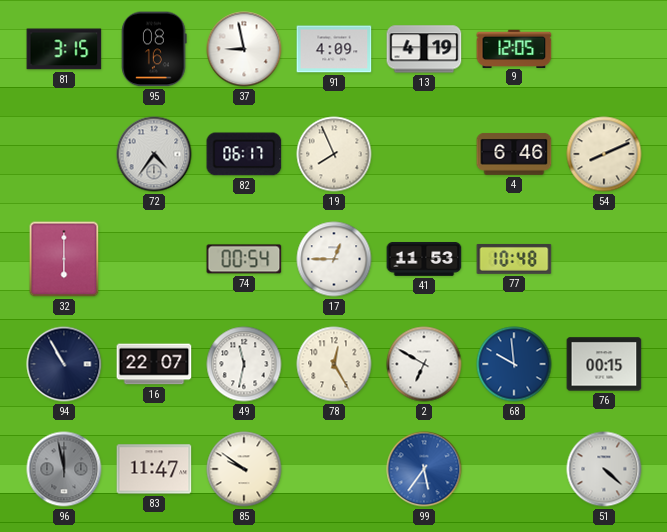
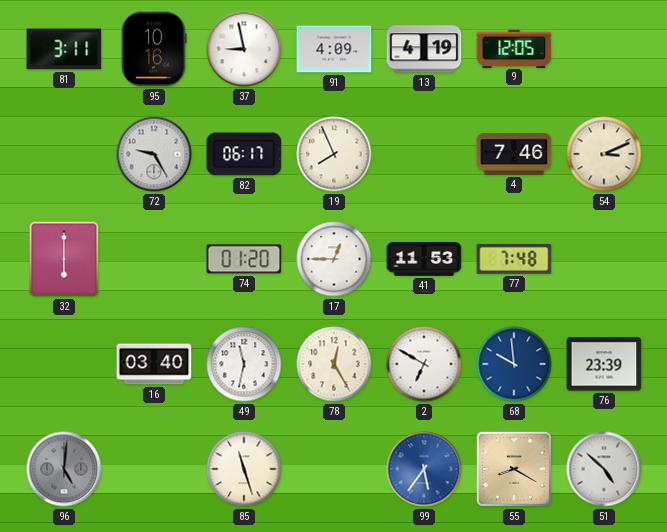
81: 3:15 -> 3:11 (64, 49)
95: 08:16 -> 10:16 (154, 49)
72: 4:36 -> 9:25 (154, 154)
4: 6:46 -> 7:46 (514, 155)
54: 8:11 -> 3:11 (604, 154)
74: 00:54 -> 01:20 (244, 259)
77: 10:48 -> 7:48 (514, 259)
94: 10:55 -> none (64, 364)
16: 22:07 -> 03:40 (154, 364)
76: 00:15 -> 23:39 (604, 364)
96: 11:58 -> 5:01 (64, 469)
83: 11:47 -> none (154, 469)
85: 9:51 -> 11:27 (244, 469)
55: none -> 8:20 (514, 469)
51: 4:22 -> 4:52 (604, 469)
